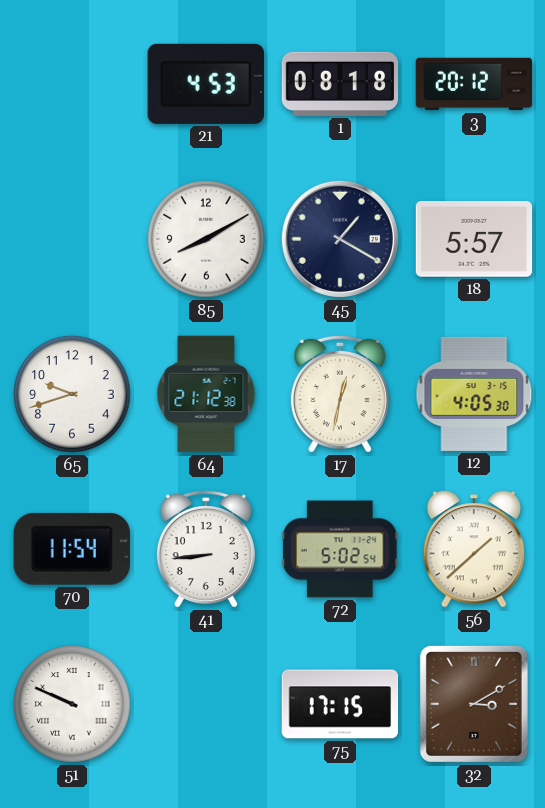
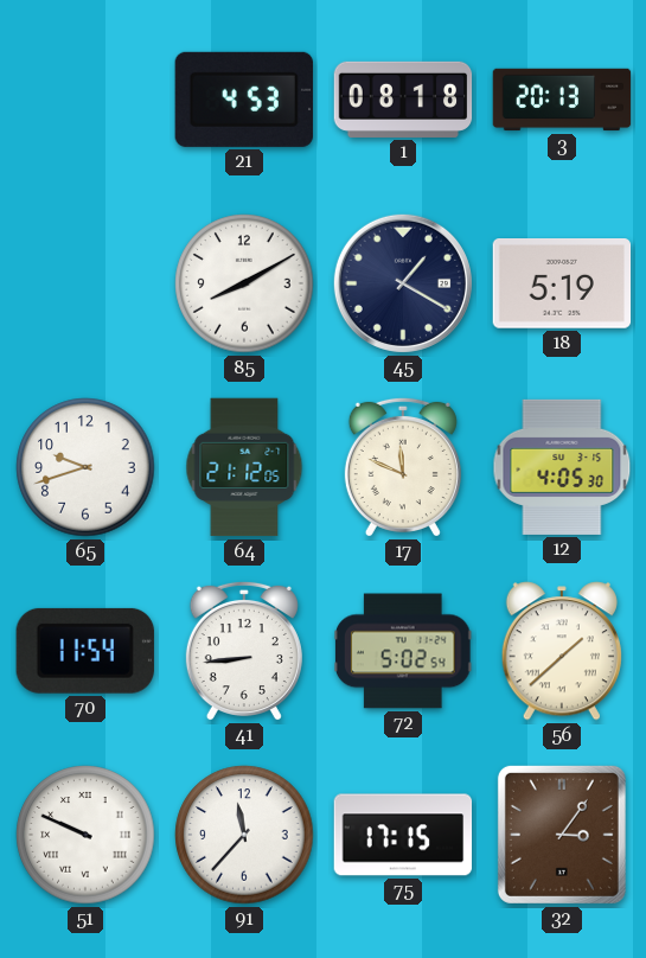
3: 20:12 -> 20:13 (562, 100)
18: 5:57 -> 5:19 (562, 285)
64: 21:12:38 -> 21:12:05 (244, 467)
17: 12:32 -> 11:49 (403, 467)
91: none -> 11:37 (244, 835)
32: 3:10 -> 3:06 (562, 835)
